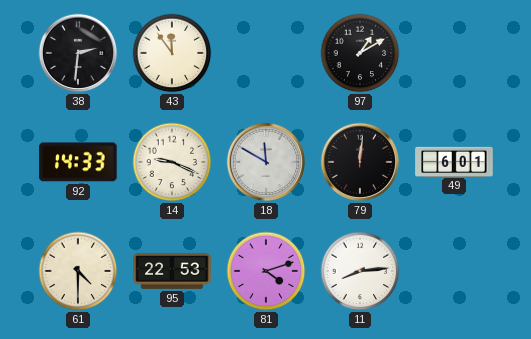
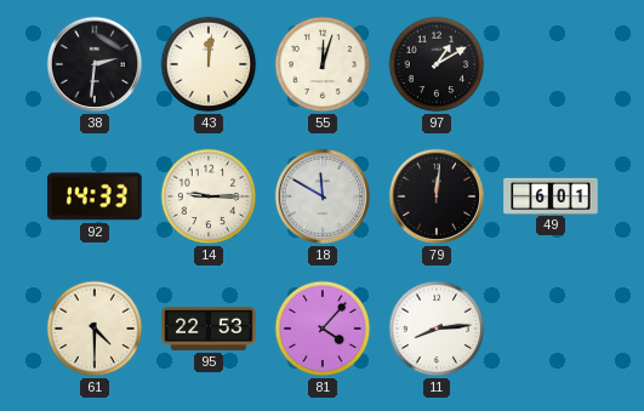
43: 11:54 -> 12:01 (209, 64)
55: none -> 12:03 (323, 64)
14: 9:19 -> 9:15 (209, 196)
81: 4:12 -> 4:07 (323, 329)
